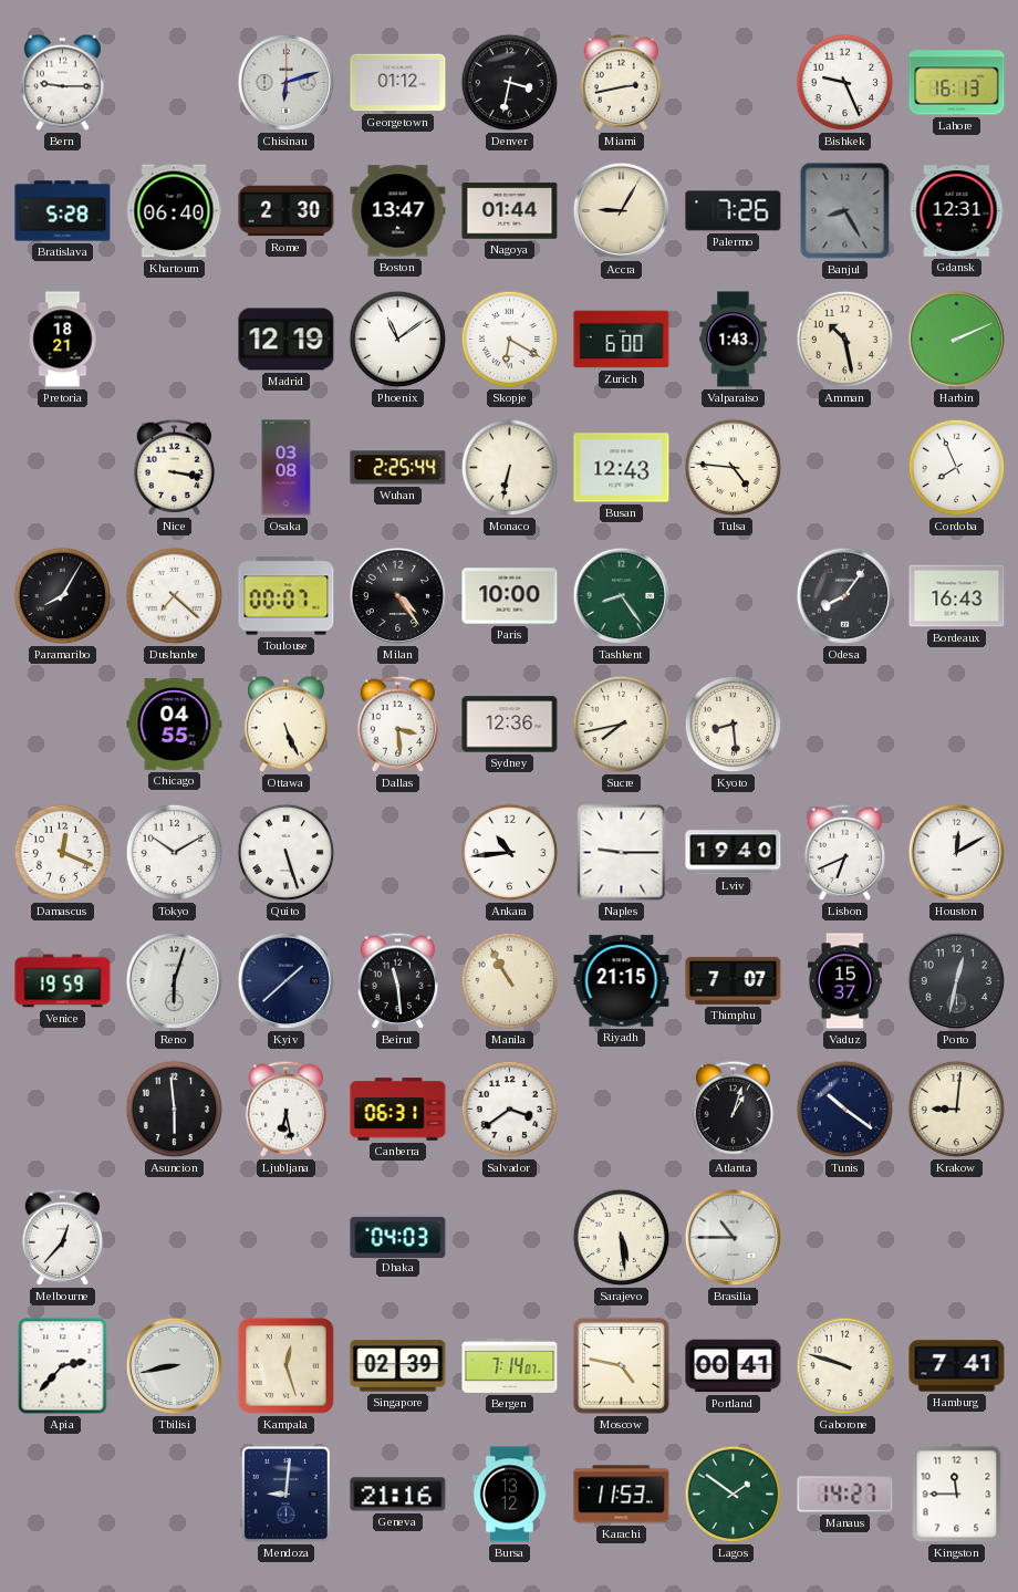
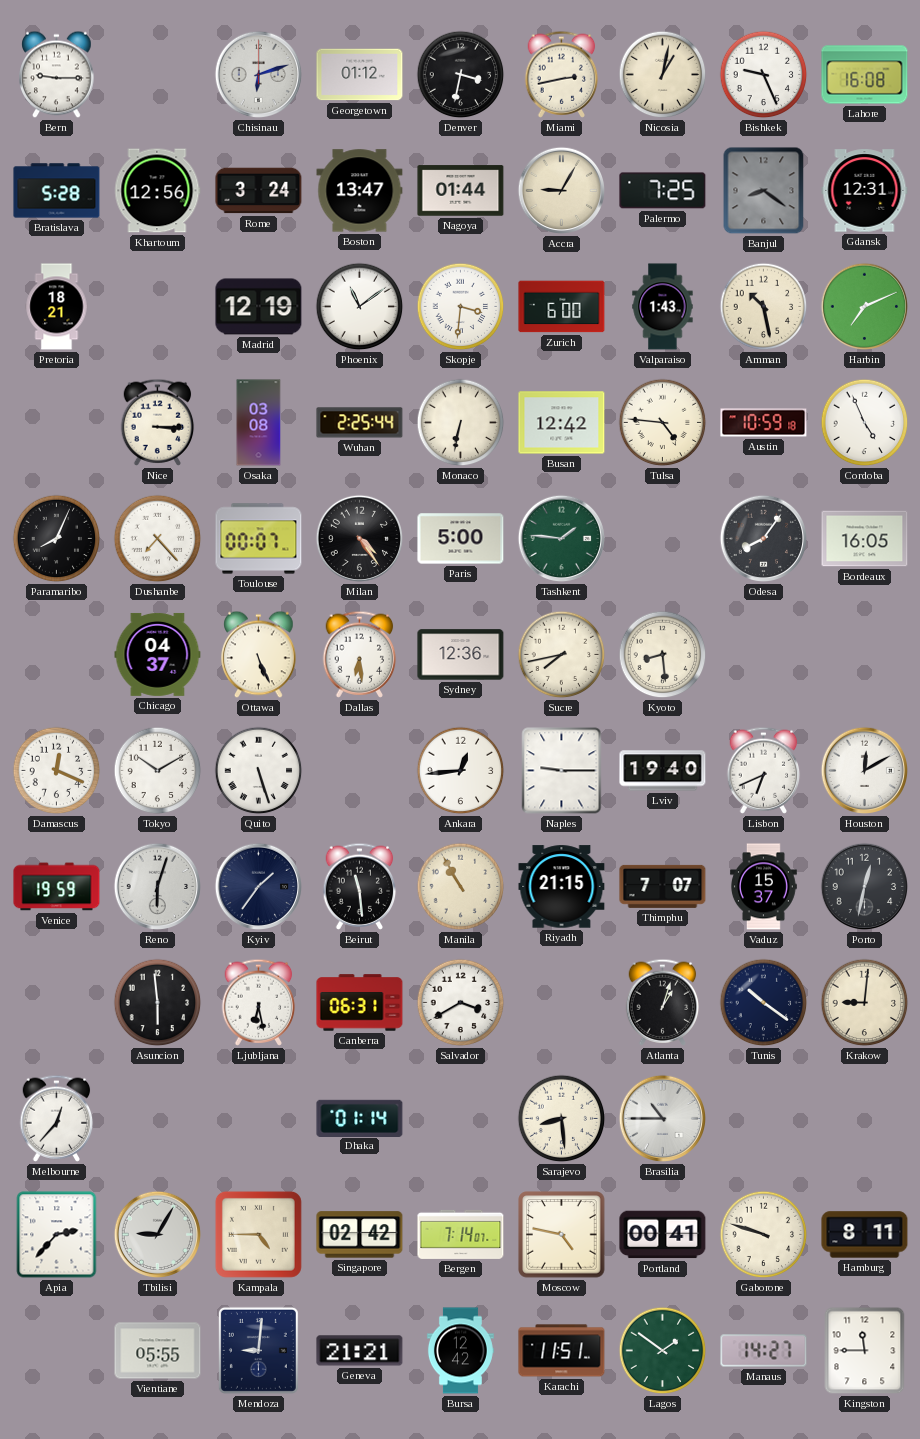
Nicosia: none -> 1:02 (663, 75)
Lahore: 16:13 -> 16:08 (865, 75)
Khartoum: 06:40 -> 12:56 (158, 191)
Rome: 2:30 -> 3:24 (259, 191)
Palermo: 7:26 -> 7:25 (663, 191)
Banjul: 8:25 -> 8:21 (764, 191)
Skopje: 6:20 -> 3:31 (461, 307)
Harbin: 2:11 -> 7:11 (865, 307)
Nice: 3:17 -> 3:15 (158, 422)
Busan: 12:43 -> 12:42 (562, 423)
Austin: none -> 10:59 (764, 423)
Cordoba: 7:56 -> 4:56 (865, 423)
Paramaribo: 8:05 -> 8:04 (57, 539)
Dushanbe: 7:22 -> 7:23 (158, 539)
Paris: 10:00 -> 5:00 (461, 539)
Tashkent: 8:24 -> 1:46 (562, 539)
Bordeaux: 16:43 -> 16:05 (865, 539)
Chicago: 04:55 -> 04:37 (158, 654)
Dallas: 3:29 -> 6:29 (360, 654)
Ankara: 10:44 -> 12:44 (461, 771)
Kyiv: 1:38 -> 1:36 (259, 887)
Salvador: 3:39 -> 3:40 (461, 1003)
Dhaka: 04:03 -> 01:14 (360, 1118)
Sarajevo: 5:29 -> 8:29 (562, 1119)
Tbilisi: 8:43 -> 9:05 (158, 1235)
Kampala: 12:27 -> 4:45 (258, 1234)
Singapore: 02:39 -> 02:42 (360, 1235)
Hamburg: 7:41 -> 8:11 (865, 1235)
Vientiane: none -> 05:55 (158, 1351)
Geneva: 21:16 -> 21:21 (360, 1351)
Bursa: 13:12 -> 12:42 (460, 1351)
Karachi: 11:53 -> 11:51 (562, 1351)
